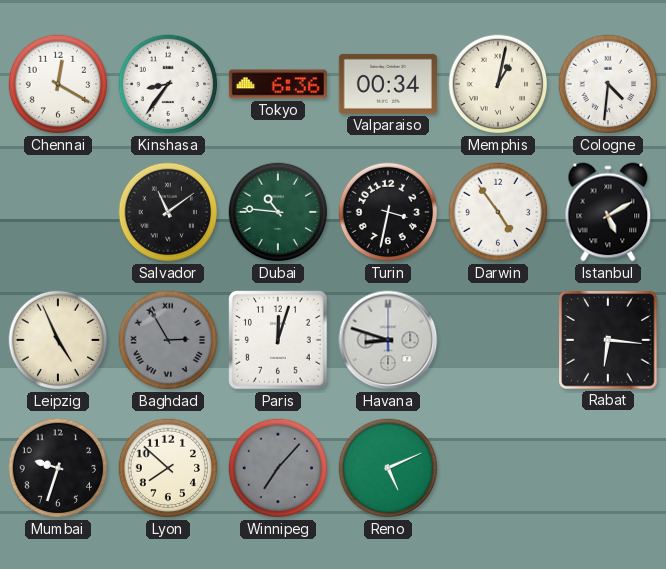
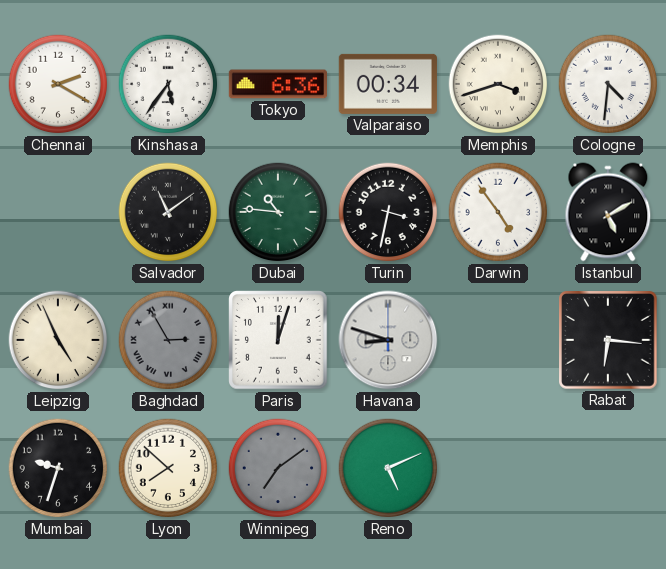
Chennai: 12:20 -> 2:20 (58, 84)
Kinshasa: 8:36 -> 5:36 (168, 84)
Memphis: 1:02 -> 3:42 (498, 84)
Winnipeg: 7:07 -> 7:09 (278, 468)
